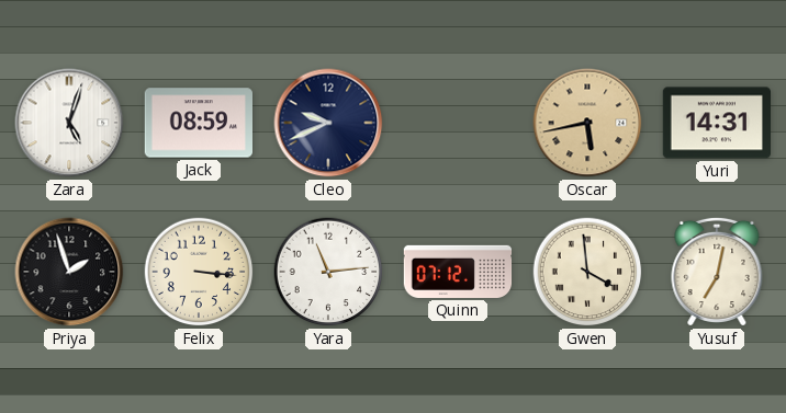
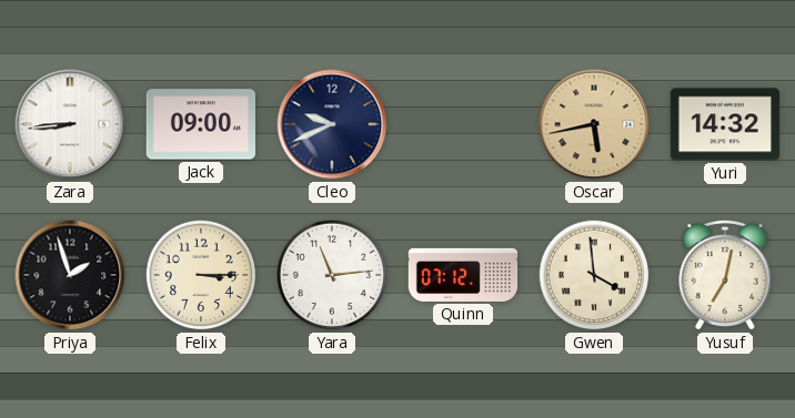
Zara: 5:03 -> 8:44 (70, 124)
Jack: 08:59 -> 09:00 (200, 124)
Yuri: 14:31 -> 14:32 (724, 124)
Felix: 3:16 -> 3:15 (201, 275)
